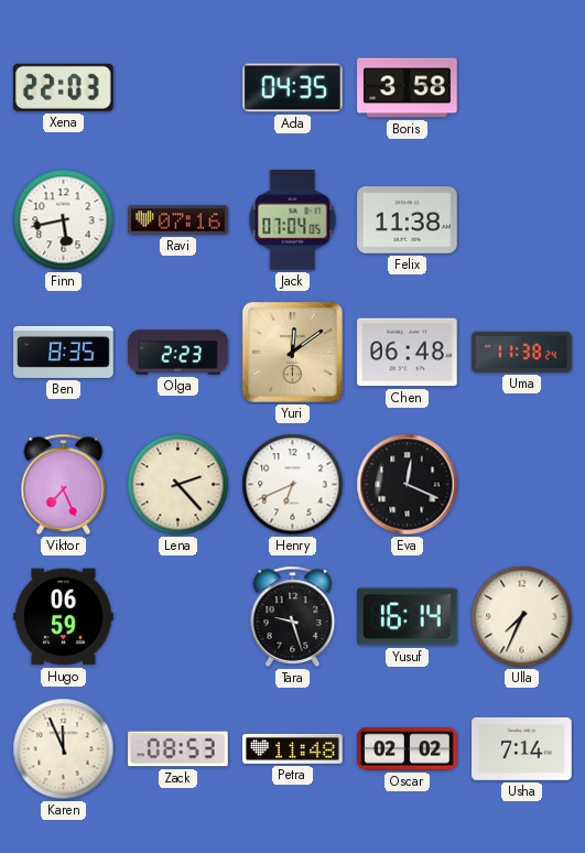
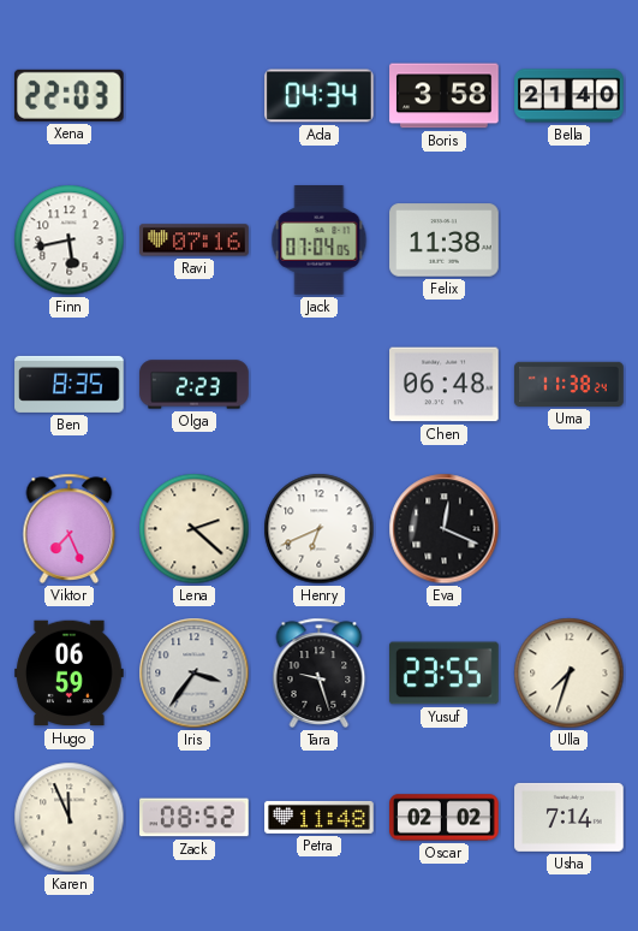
Ada: 04:35 -> 04:34 (320, 96)
Bella: none -> 21:40 (570, 96)
Yuri: 12:09 -> none (292, 352)
Lena: 2:23 -> 2:22 (195, 529)
Iris: none -> 3:36 (195, 674)
Yusuf: 16:14 -> 23:55 (445, 674)
Ulla: 7:34 -> 7:33 (570, 674)
Zack: 08:53 -> 08:52 (195, 818)
